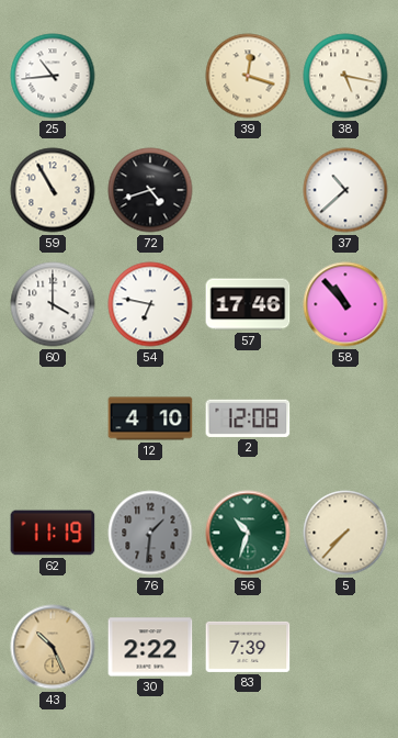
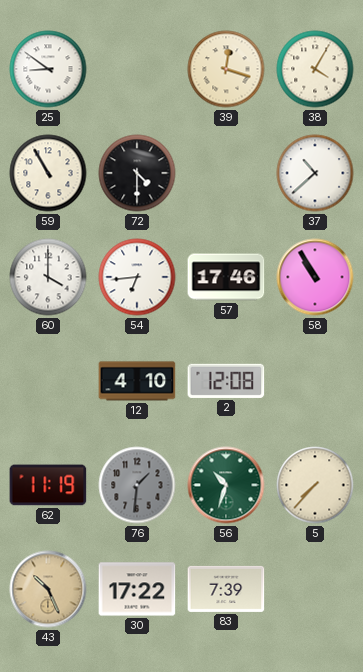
25: 10:44 -> 8:51 (48, 69)
38: 5:17 -> 4:05 (315, 69)
72: 4:42 -> 4:30 (137, 173)
54: 6:47 -> 6:44 (137, 277)
58: 10:53 -> 10:55 (315, 277)
30: 2:22 -> 17:22 (137, 589)
